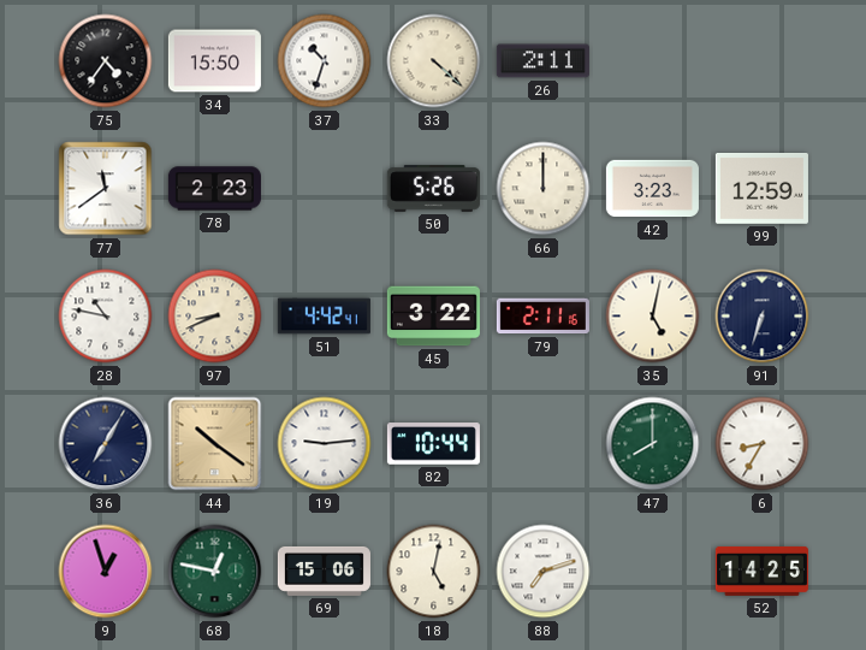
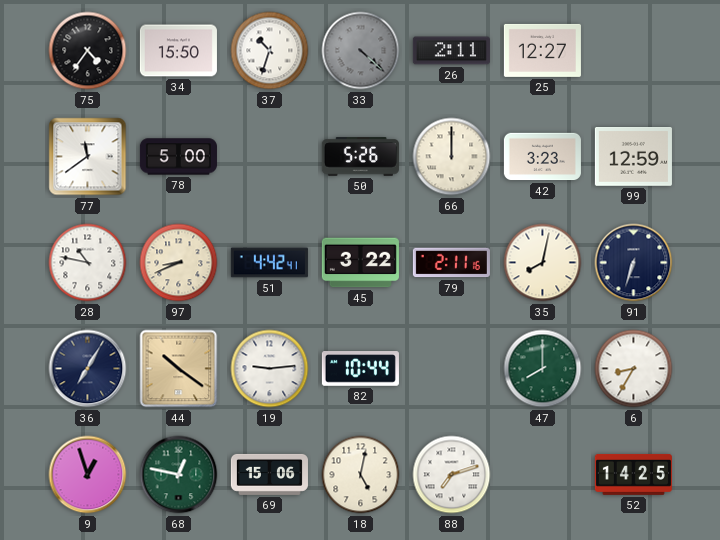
33 dial: cream -> grey (361, 51)
25: none -> 12:27 (542, 50)
78: 2:23 -> 5:00 (178, 157)
35: 5:02 -> 8:02 (543, 263)
